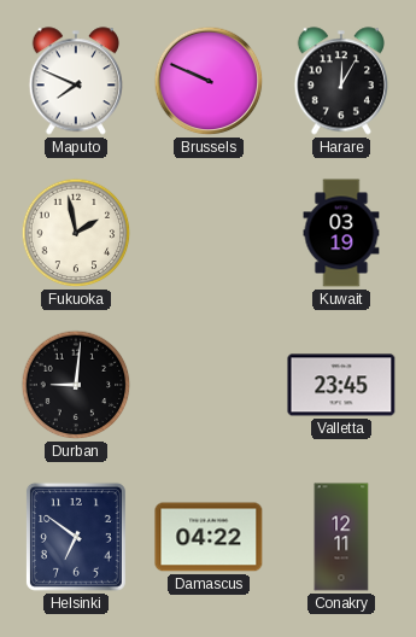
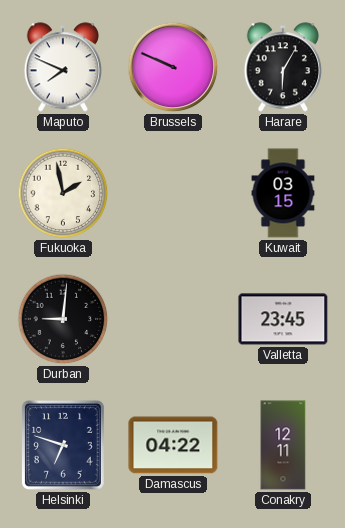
Harare: 12:05 -> 6:05 (282, 67)
Kuwait: 03:19 -> 03:15 (283, 193)
Helsinki: 6:51 -> 6:48 (63, 445)
